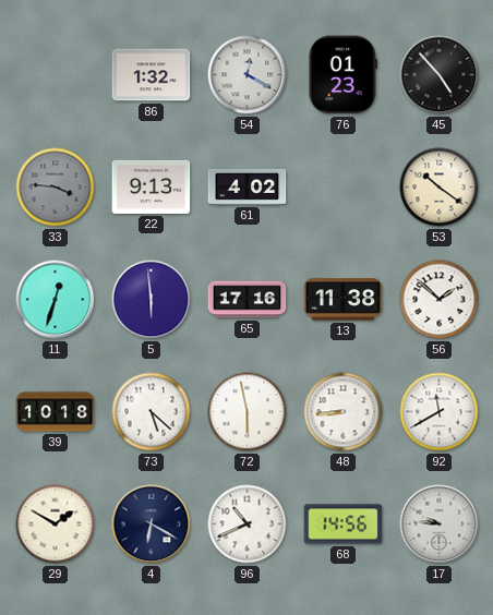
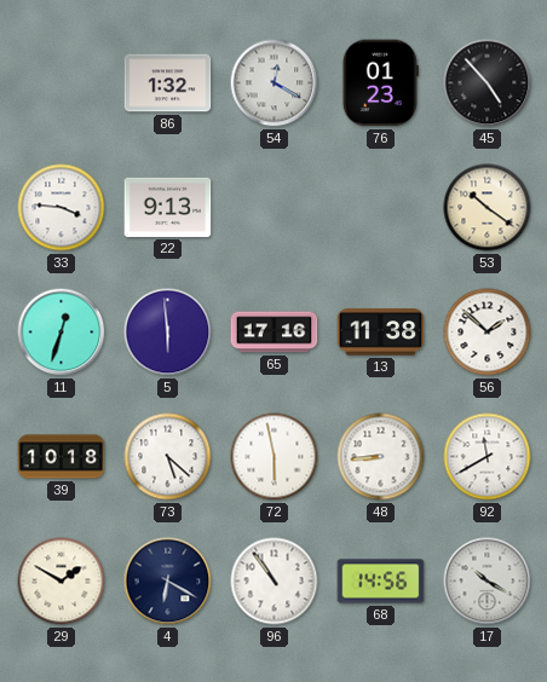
33 dial: grey -> white (62, 208)
61: 4:02 -> none (248, 186)
96: 10:41 -> 10:54 (275, 582)
17: 9:46 -> 10:20 (488, 582)
